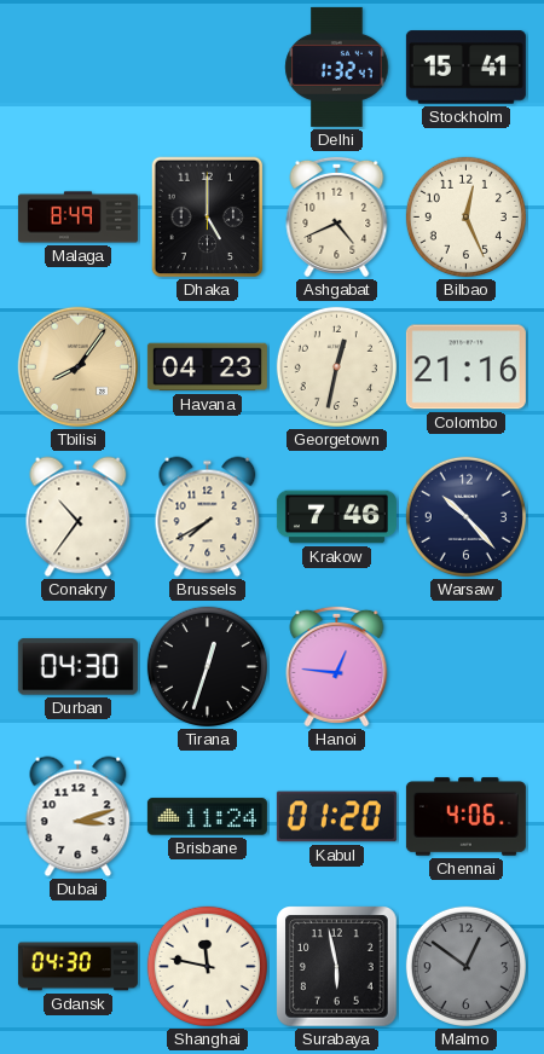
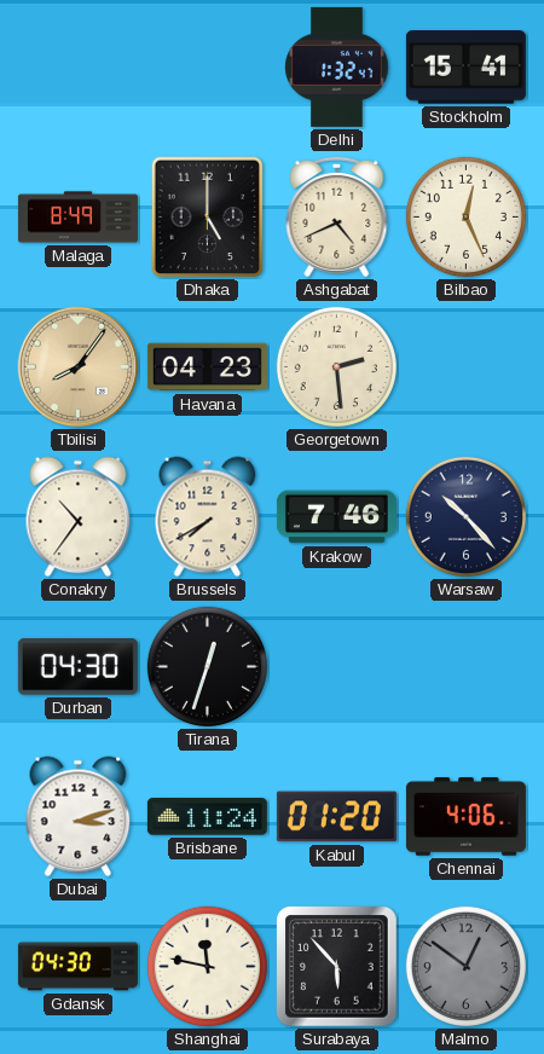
Georgetown: 12:32 -> 2:29 (336, 366)
Colombo: 21:16 -> none (465, 367)
Hanoi: 12:46 -> none (337, 666)
Surabaya: 5:58 -> 5:53 (337, 967)
